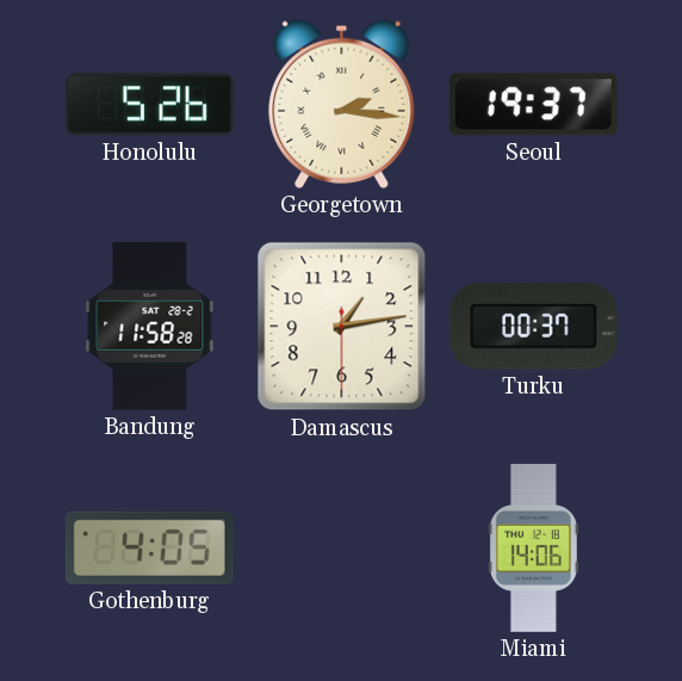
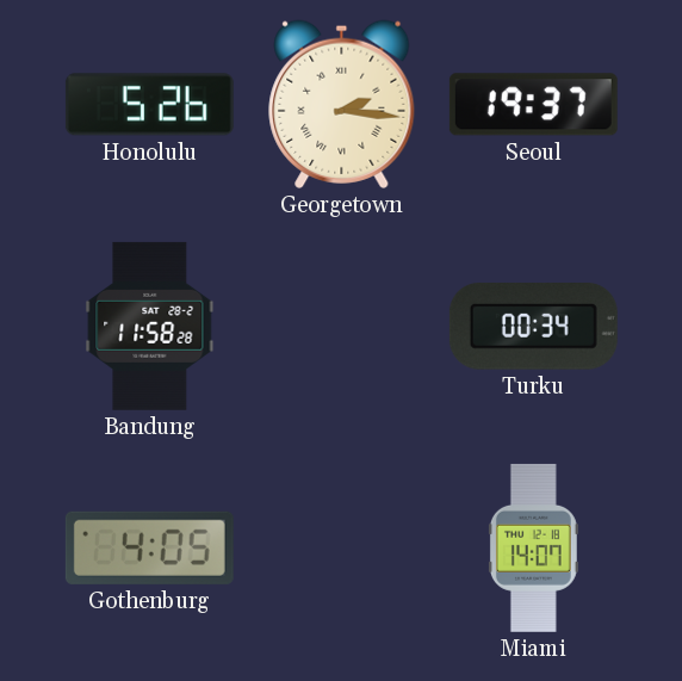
Damascus: 1:13 -> none (342, 327)
Turku: 00:37 -> 00:34 (533, 327)
Miami: 14:06 -> 14:07 (533, 547)
